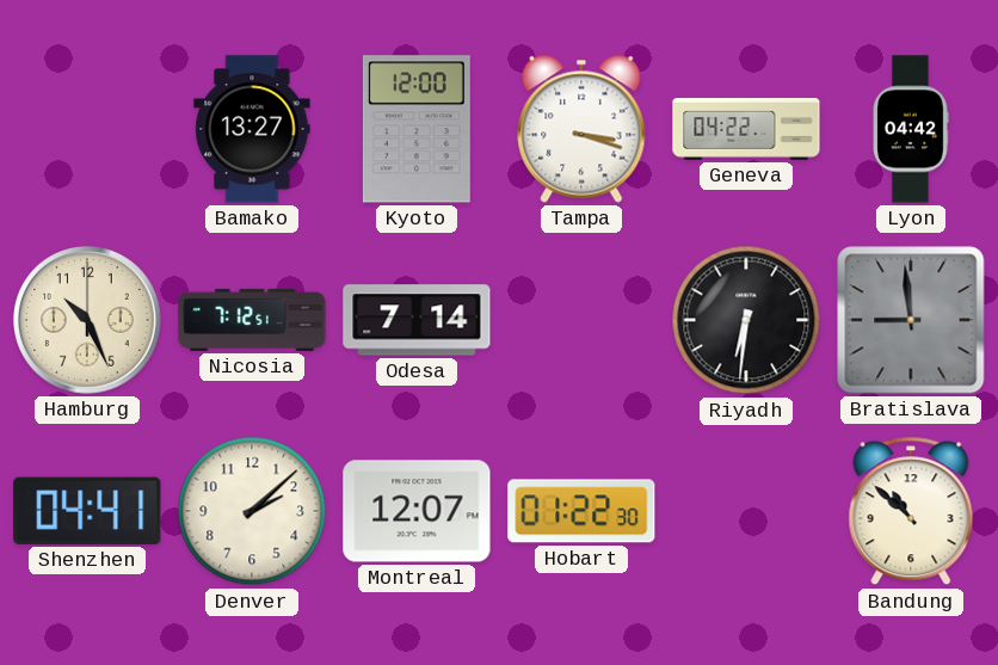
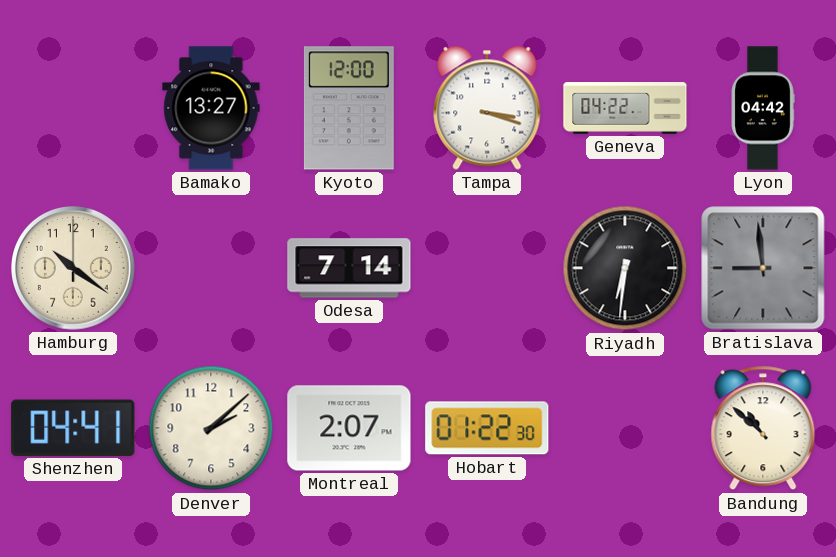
Hamburg: 10:26 -> 10:21 (73, 268)
Nicosia: 7:12 -> none (252, 320)
Montreal: 12:07 -> 2:07 (349, 428)
